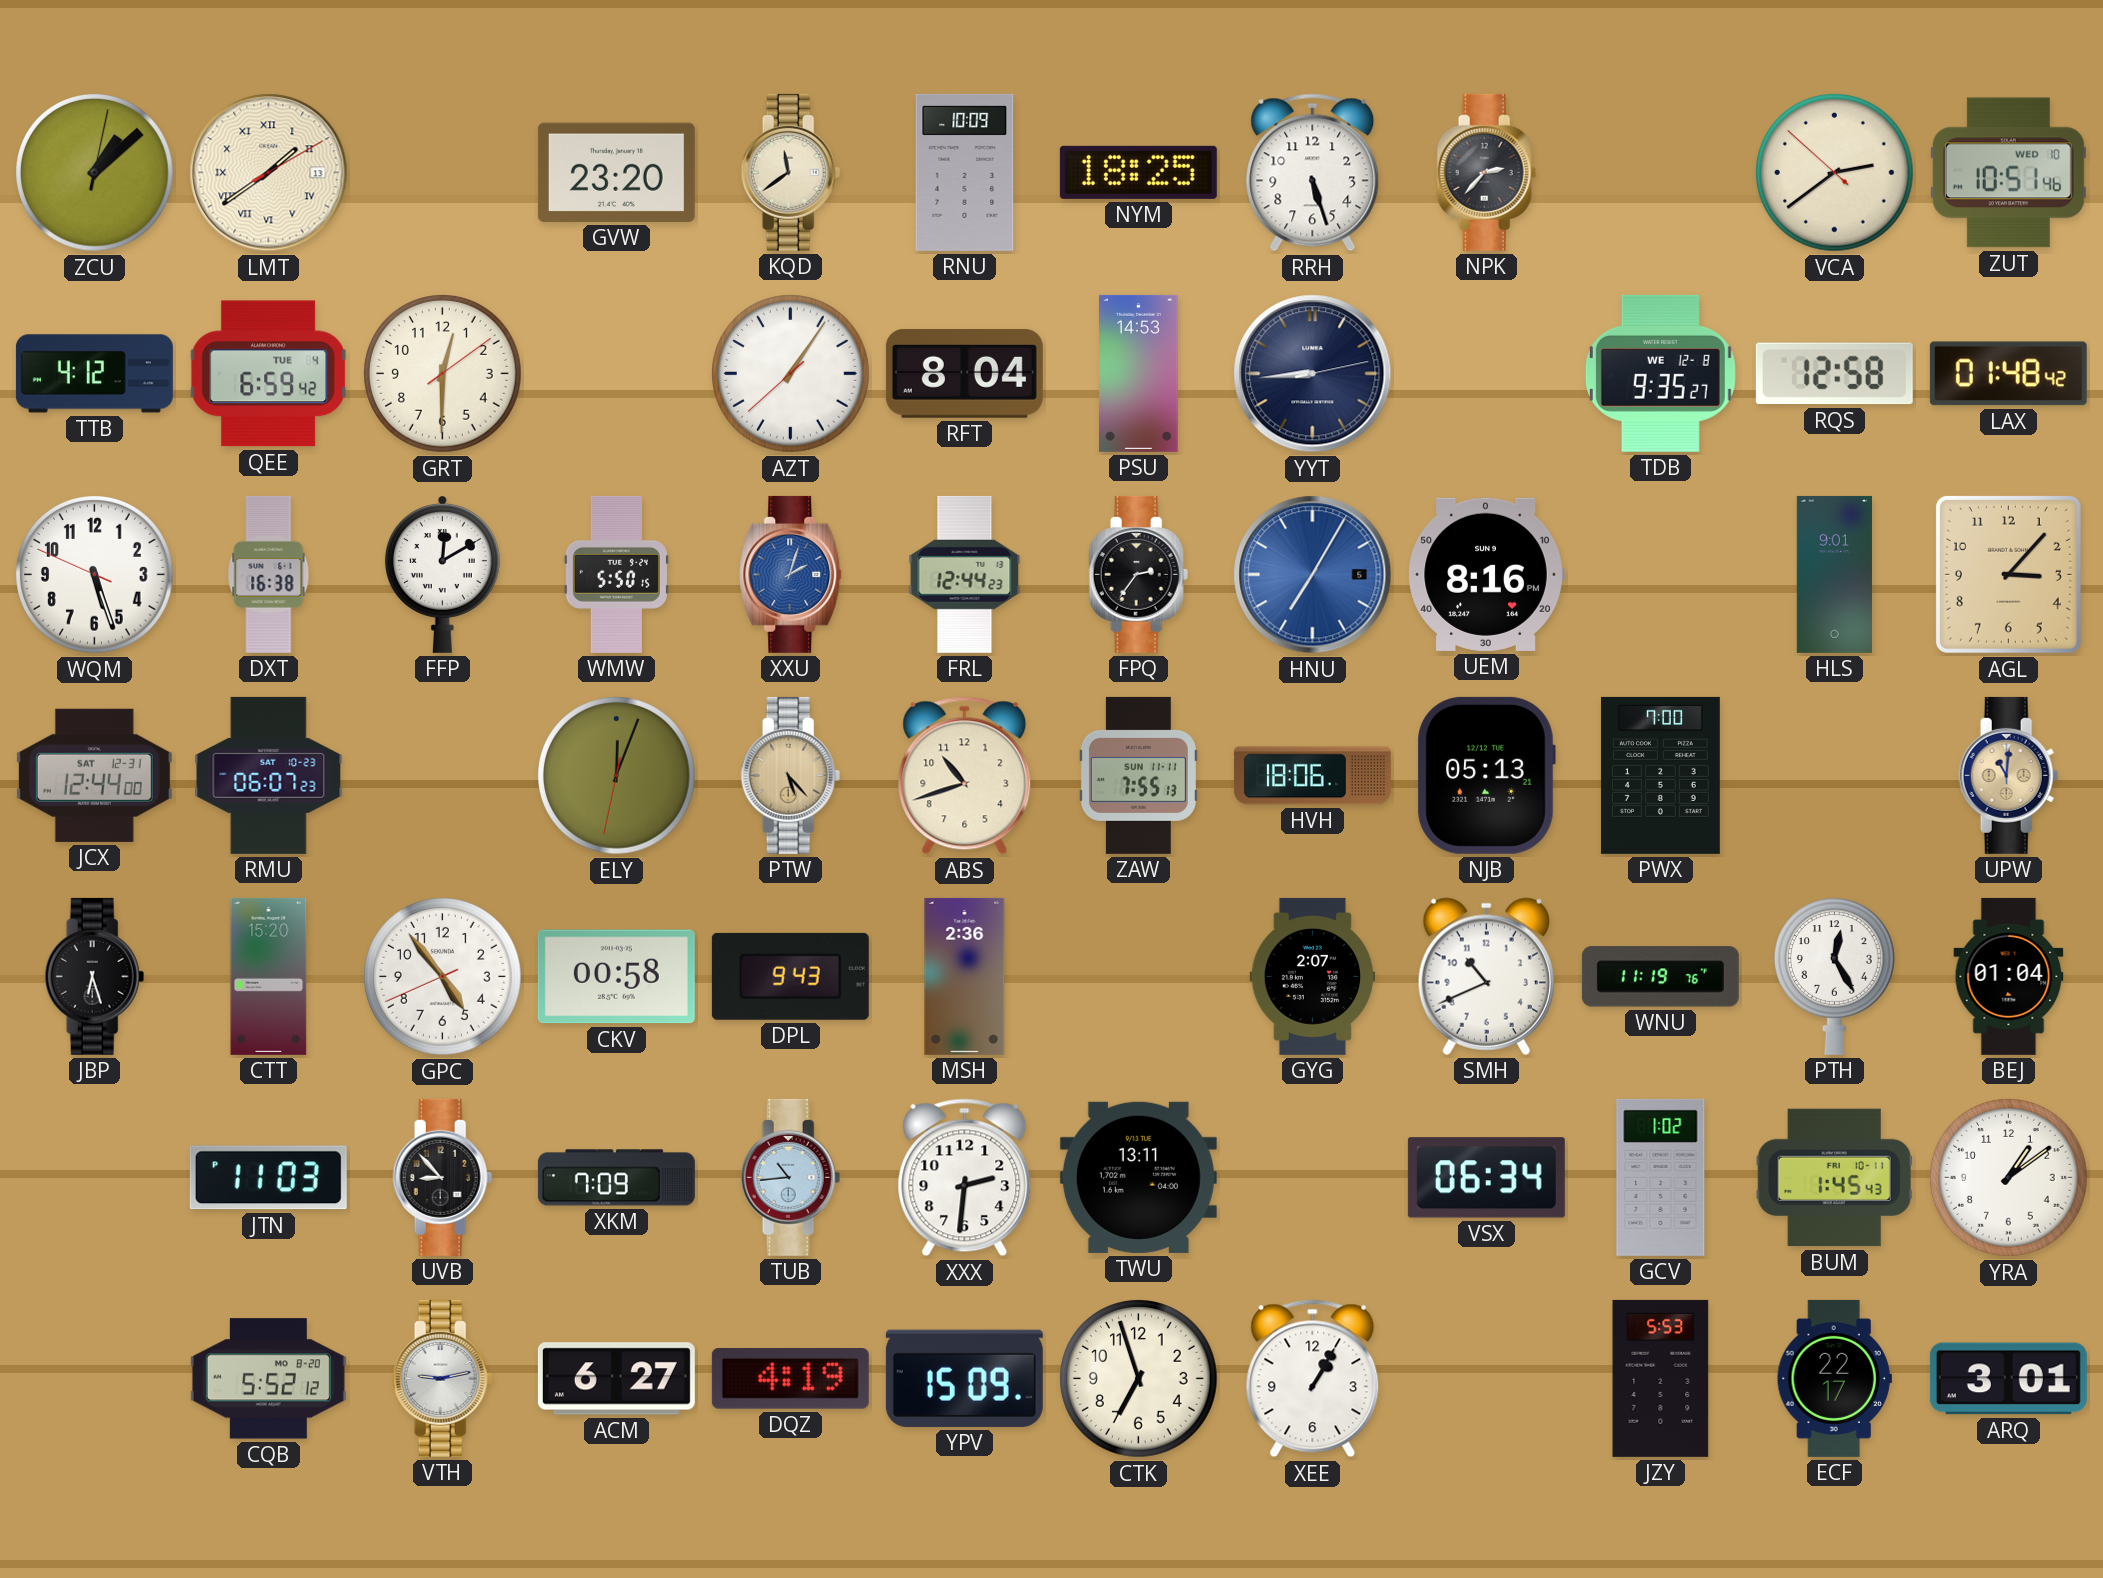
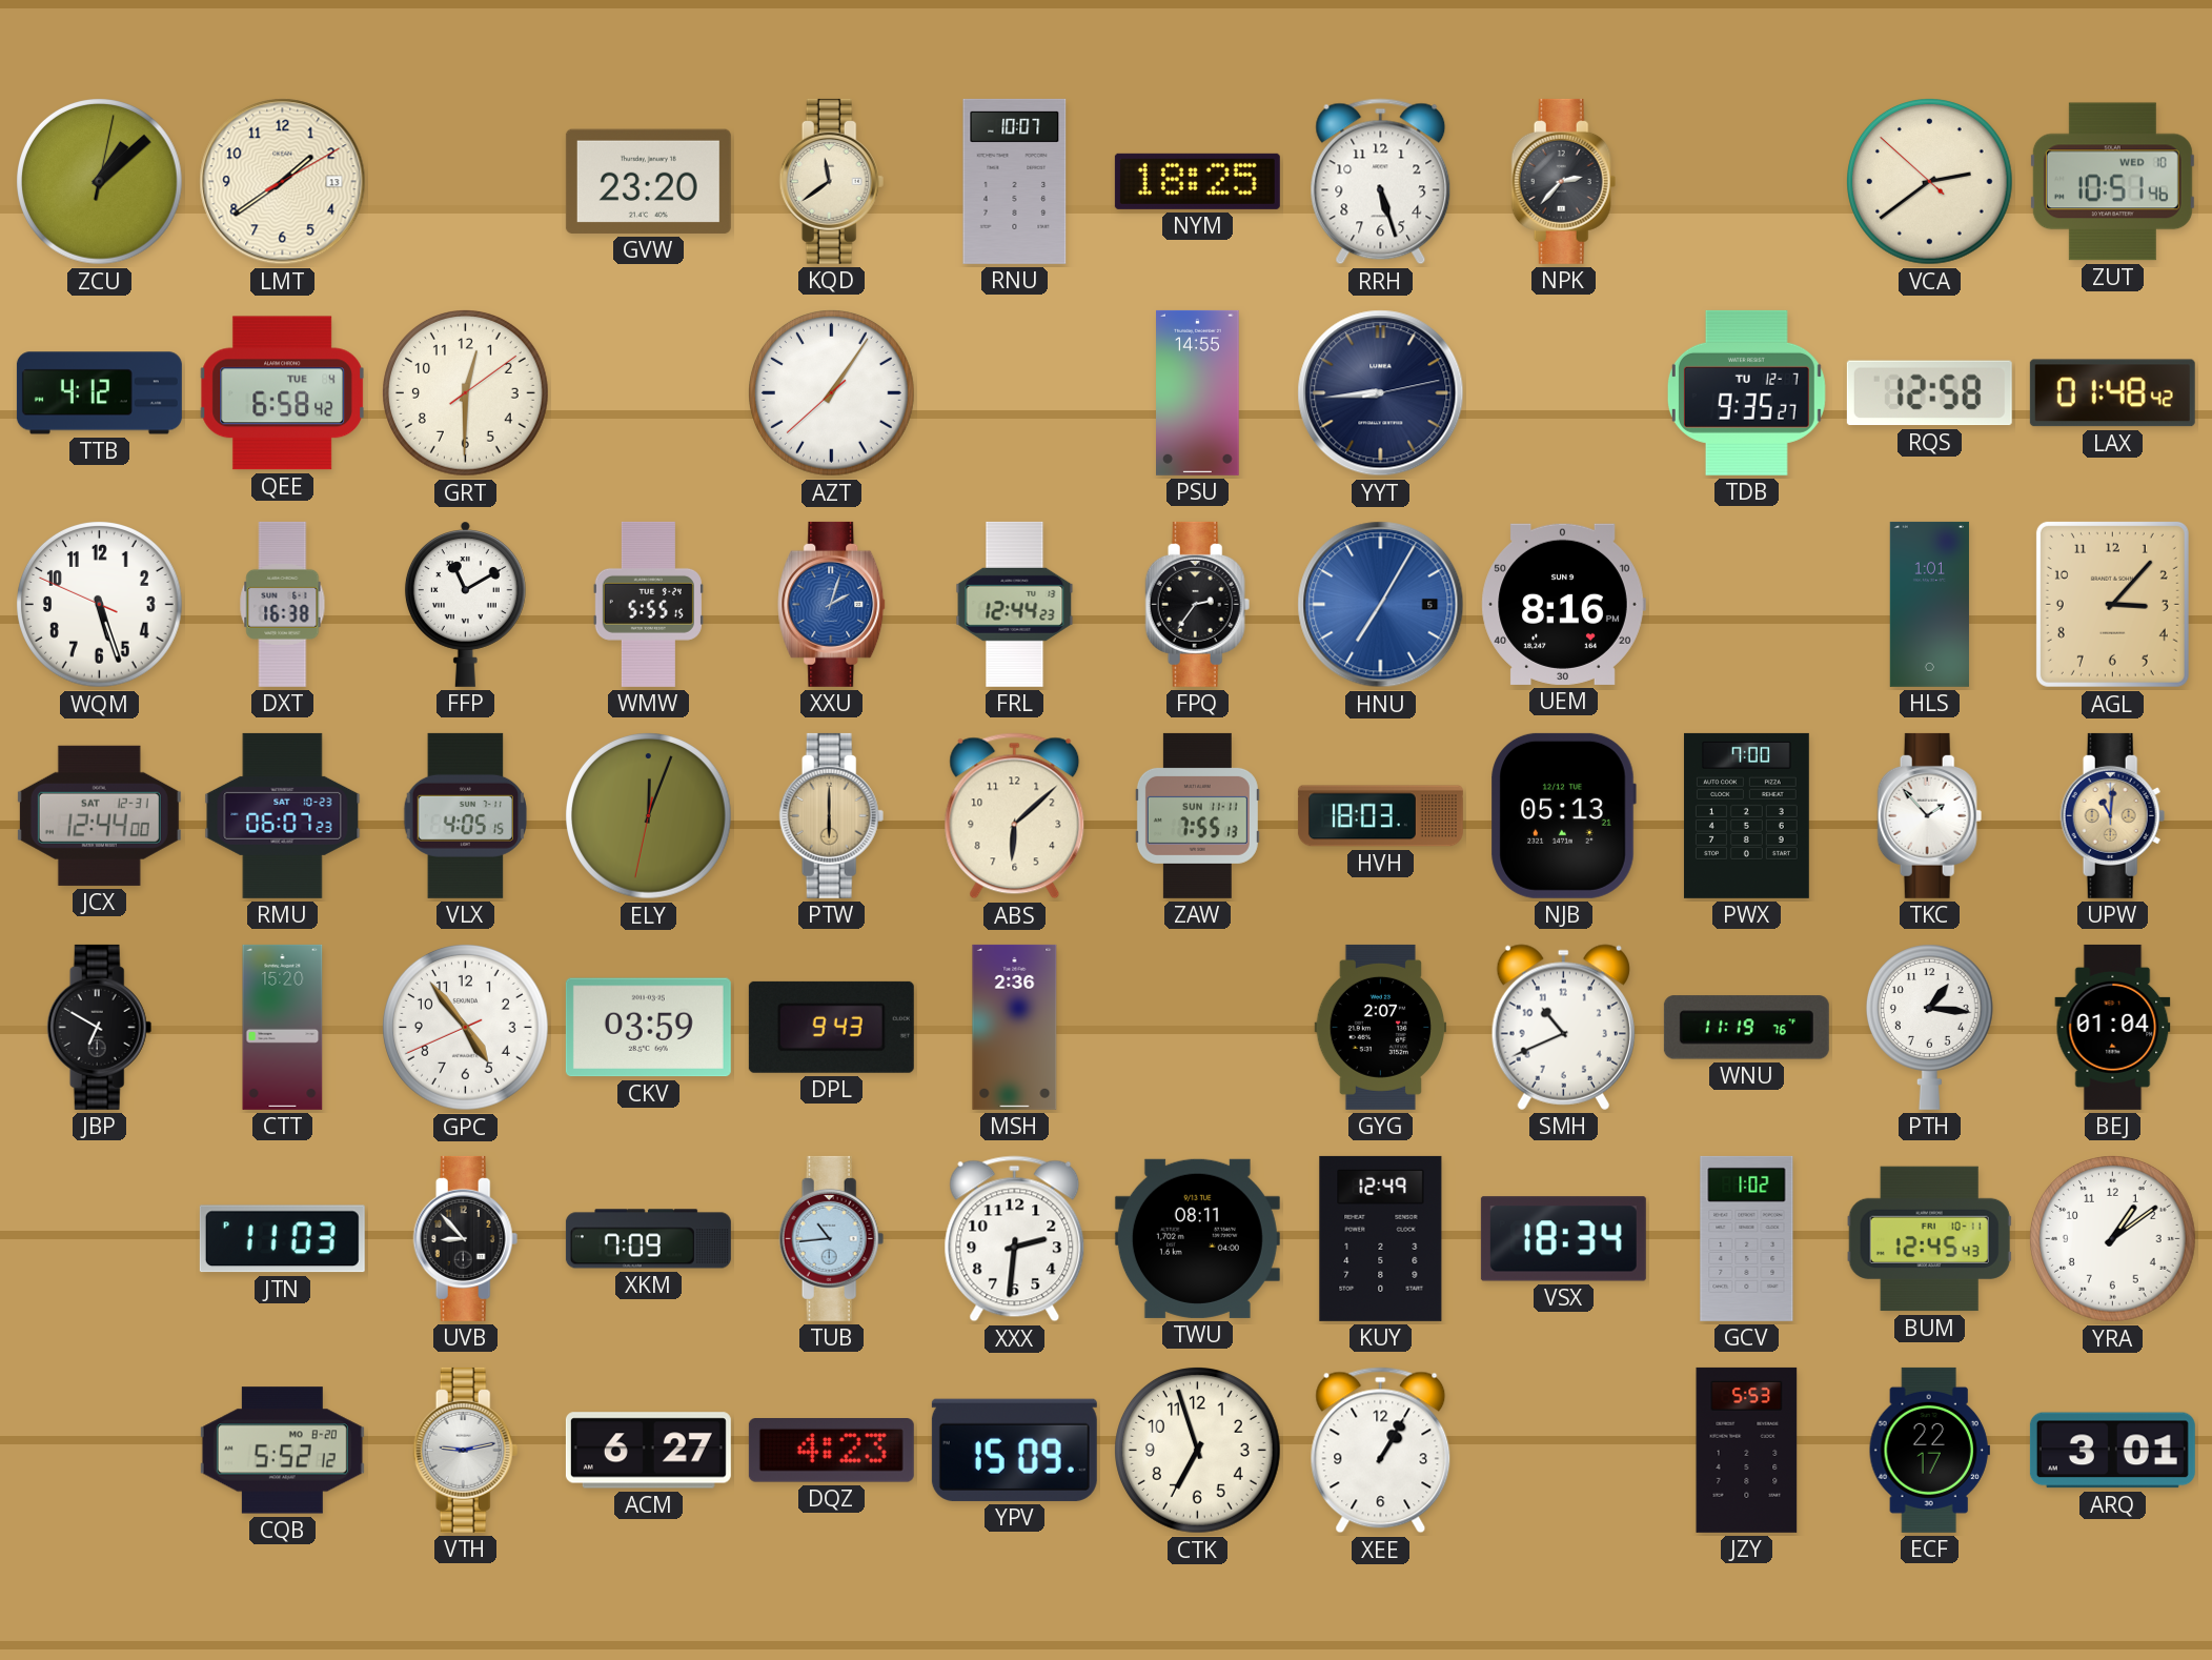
LMT numerals: Roman -> Arabic (283, 182)
RNU: 10:09 -> 10:07 (1015, 181)
QEE: 6:59 -> 6:58 (282, 393)
RFT: 8:04 -> none (964, 373)
PSU: 14:53 -> 14:55 (1198, 392)
TDB date: WE 12-8 -> TU 12-7 (1746, 392)
FFP: 12:10 -> 11:10 (465, 604)
WMW: 5:50 -> 5:55 (648, 604)
HLS: 9:01 -> 1:01 (1929, 604)
VLX: none -> 4:05 (465, 815)
PTW: 5:23 -> 6:00 (832, 815)
ABS: 10:42 -> 6:08 (1015, 816)
HVH: 18:06 -> 18:03 (1380, 816)
TKC: none -> 1:53 (1930, 815)
JBP: 6:27 -> 6:50 (100, 1027)
CKV: 00:58 -> 03:59 (648, 1028)
PTH: 12:25 -> 1:16 (1929, 1027)
TWU: 13:11 -> 08:11 (1197, 1238)
KUY: none -> 12:49 (1381, 1238)
VSX: 06:34 -> 18:34 (1563, 1239)
BUM: 1:45 -> 12:45 (1929, 1239)
DQZ: 4:19 -> 4:23 (831, 1451)
